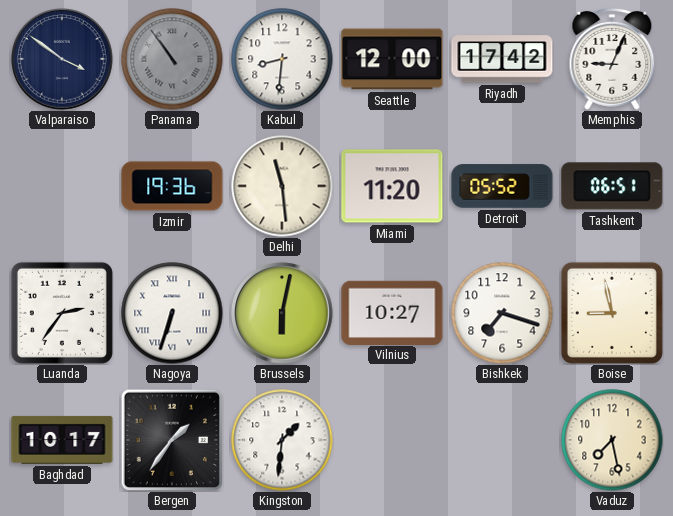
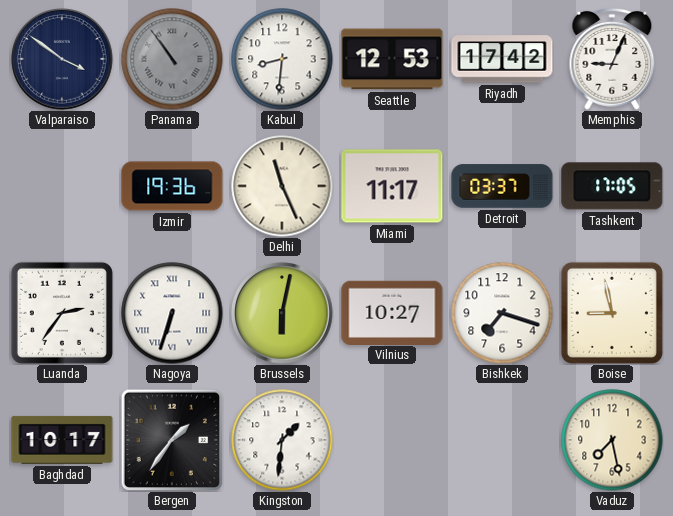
Seattle: 12:00 -> 12:53 (392, 59)
Delhi: 11:29 -> 11:26 (282, 186)
Miami: 11:20 -> 11:17 (392, 186)
Detroit: 05:52 -> 03:37 (502, 186)
Tashkent: 06:51 -> 17:05 (612, 186)
